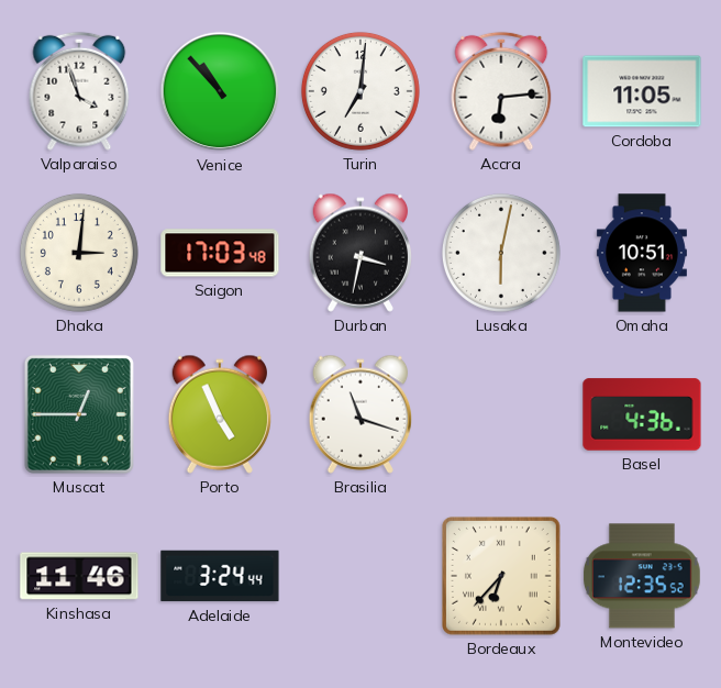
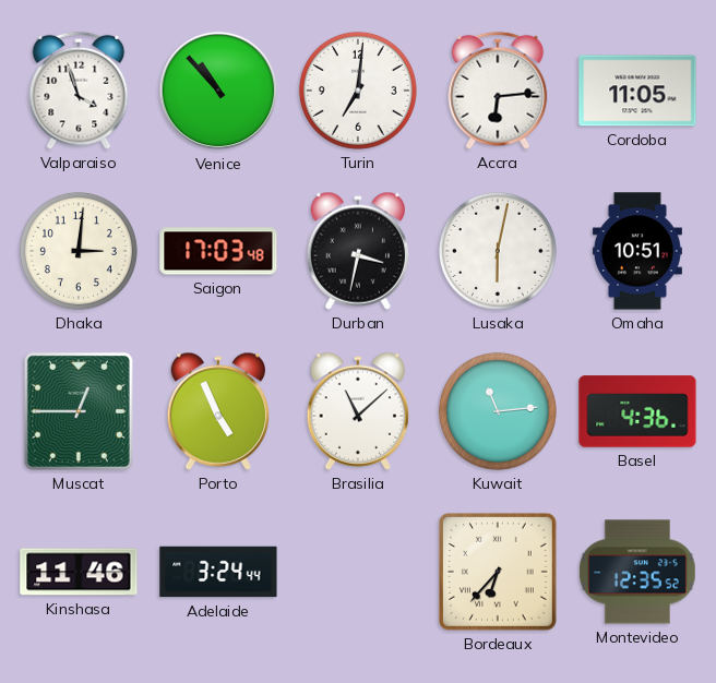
Brasilia: 11:18 -> 11:08 (357, 411)
Kuwait: none -> 11:14 (498, 411)
